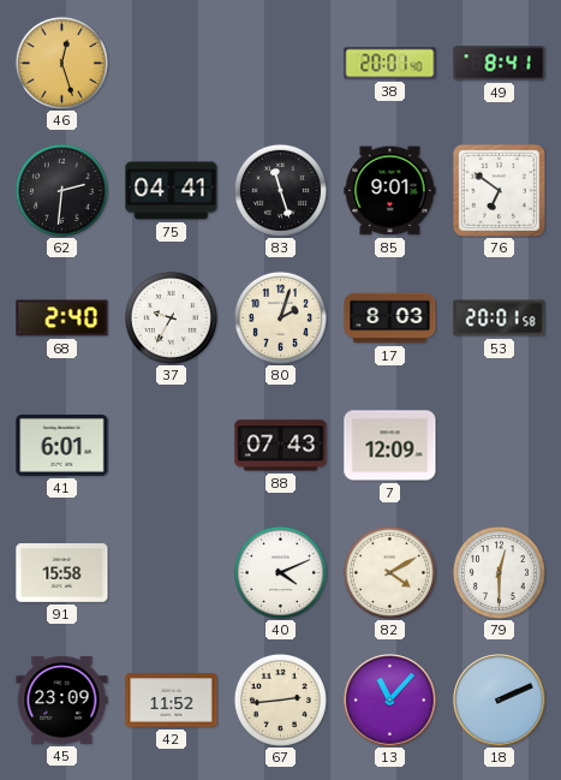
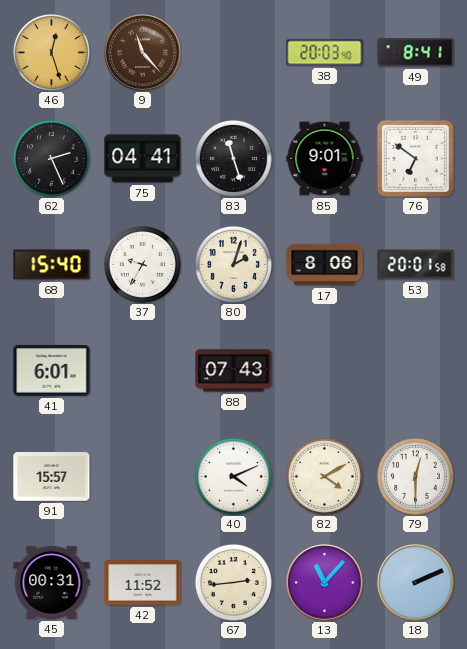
9: none -> 11:23 (143, 53)
38: 20:01 -> 20:03 (325, 53)
62: 2:31 -> 2:26 (51, 158)
68: 2:40 -> 15:40 (52, 265)
17: 8:03 -> 8:06 (325, 265)
7: 12:09 -> none (390, 446)
91: 15:58 -> 15:57 (52, 477)
45: 23:09 -> 00:31 (52, 582)
